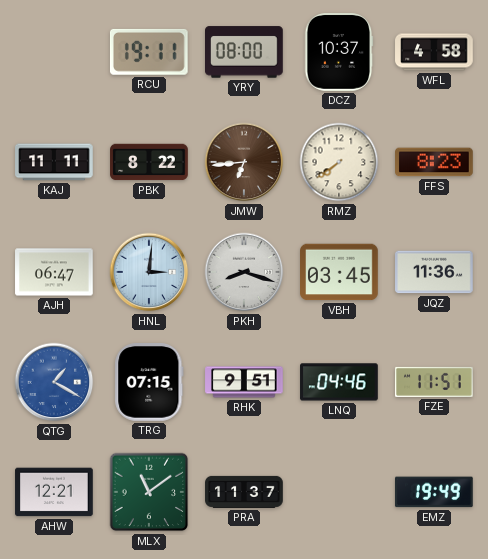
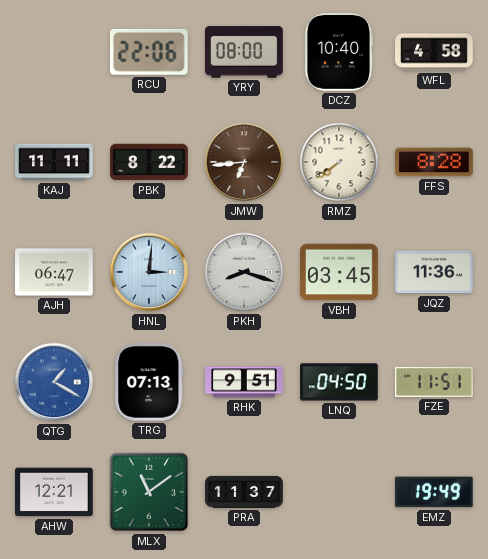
RCU: 19:11 -> 22:06 (149, 52)
DCZ: 10:37 -> 10:40 (339, 52)
FFS: 8:23 -> 8:28 (434, 162)
TRG: 07:15 -> 07:13 (149, 383)
LNQ: 04:46 -> 04:50 (339, 382)
